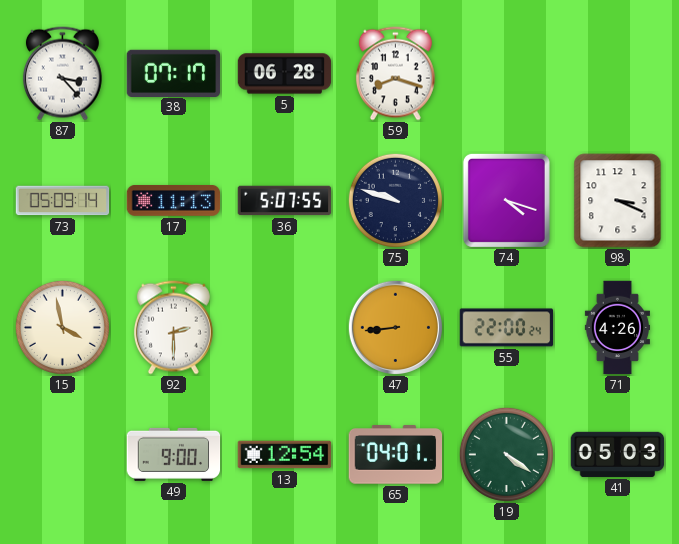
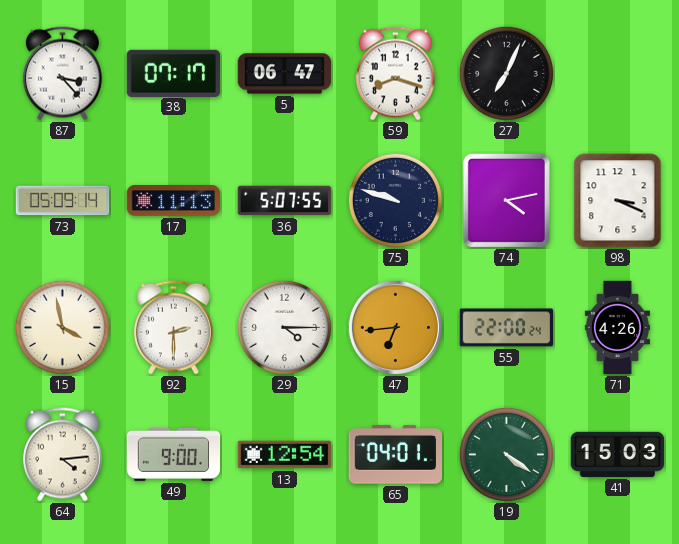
5: 06:28 -> 06:47 (285, 74)
27: none -> 7:04 (506, 73)
74: 4:18 -> 4:13 (506, 200)
29: none -> 4:15 (284, 327)
47: 8:44 -> 6:44 (395, 327)
64: none -> 4:14 (62, 455)
41: 05:03 -> 15:03 (618, 454)
